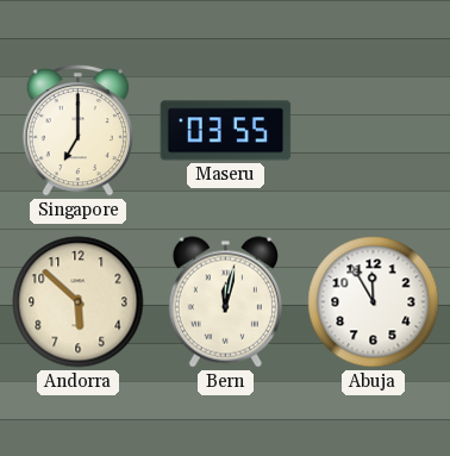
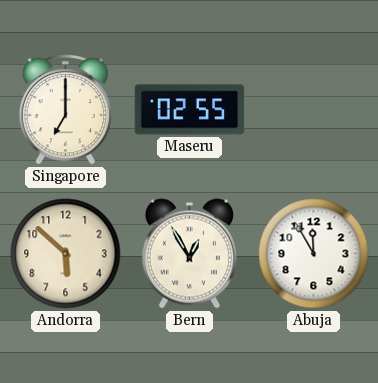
Maseru: 03:55 -> 02:55 (190, 110)
Bern: 12:02 -> 12:55 (189, 254)
